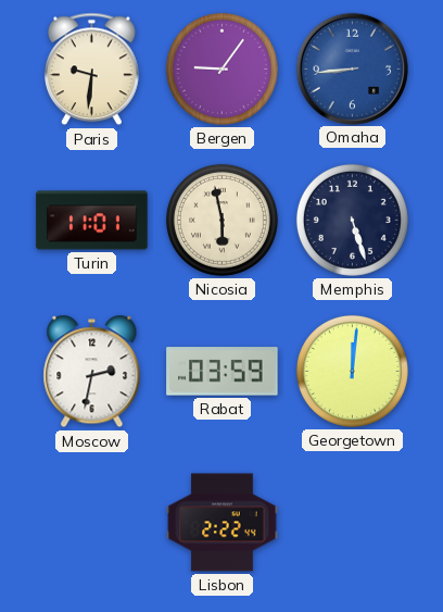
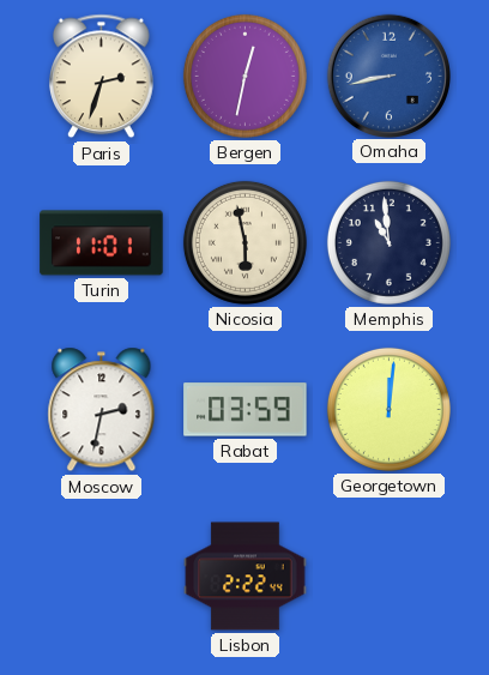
Paris: 9:31 -> 2:33 (102, 77)
Bergen: 9:06 -> 12:32 (244, 76)
Omaha: 8:44 -> 8:43 (388, 76)
Memphis: 5:27 -> 10:59 (388, 242)
